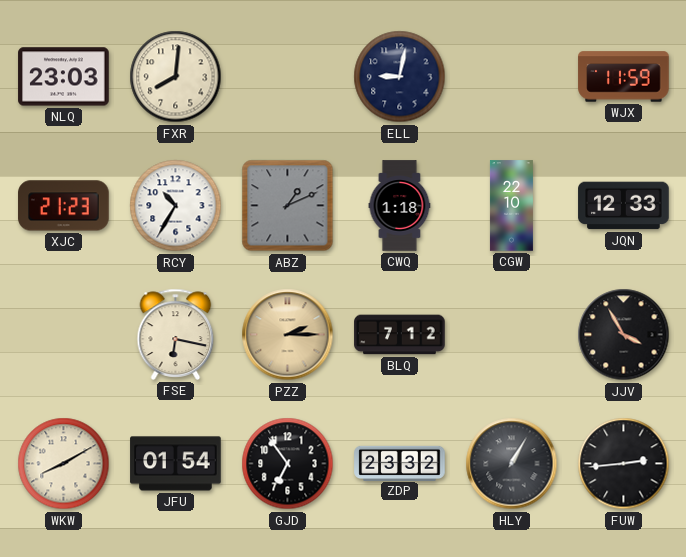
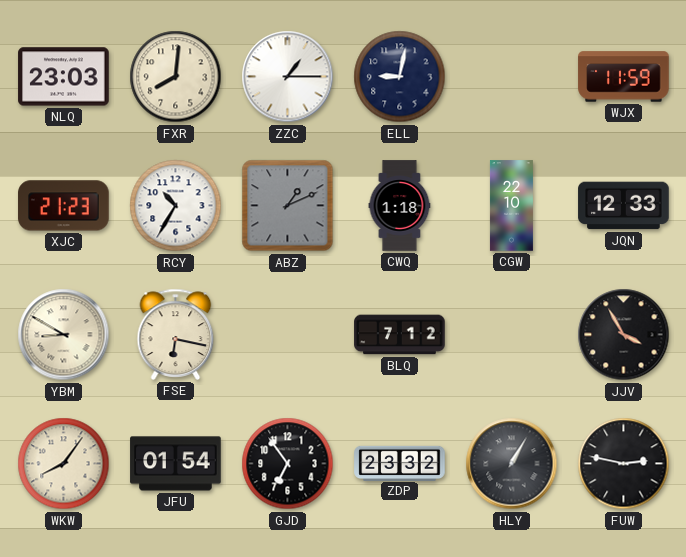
ZZC: none -> 1:15 (288, 77)
YBM: none -> 8:50 (64, 335)
PZZ: 2:15 -> none (288, 335)
WKW: 8:10 -> 8:06 (64, 464)
FUW: 2:44 -> 2:47 (624, 464)
